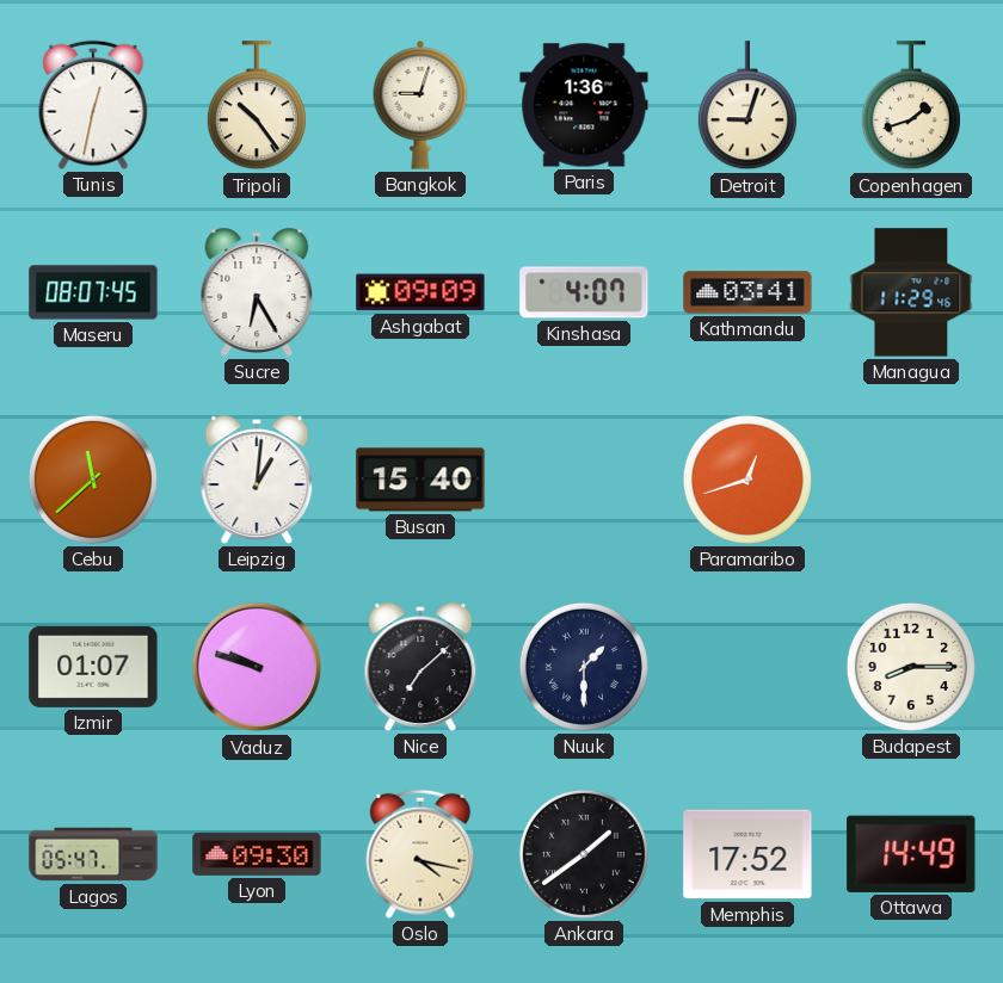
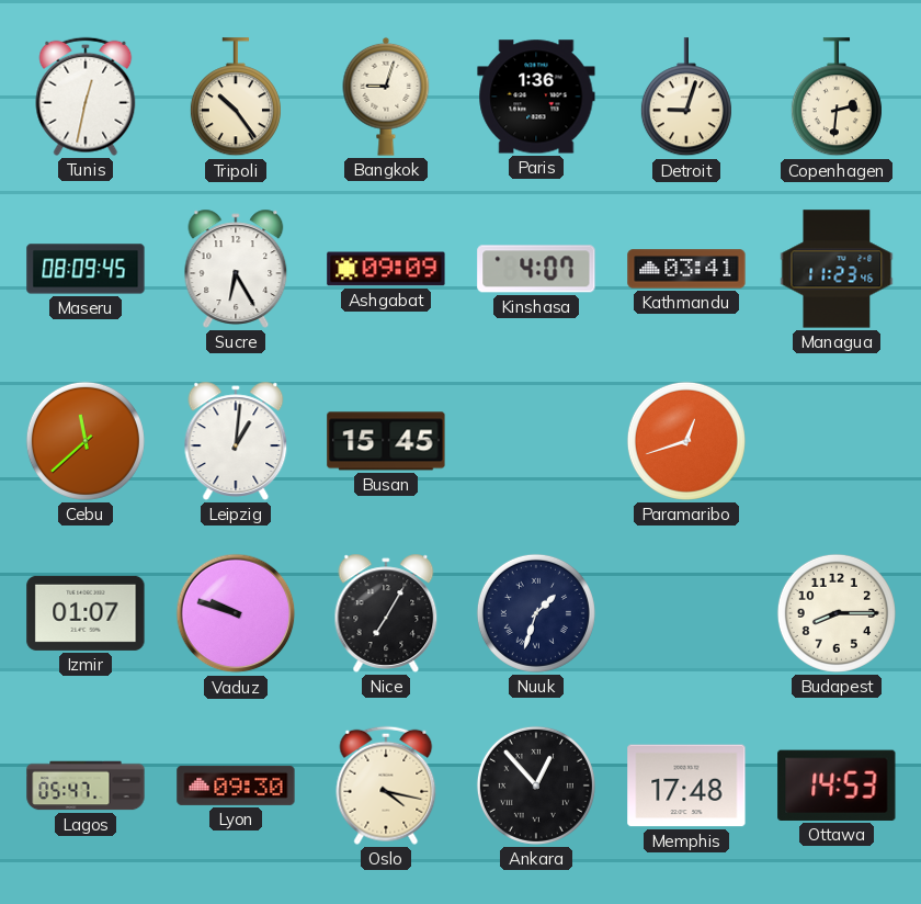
Copenhagen: 1:42 -> 2:31 (837, 98)
Maseru: 08:07 -> 08:09 (86, 269)
Managua: 11:29 -> 11:23 (837, 269)
Busan: 15:40 -> 15:45 (386, 441)
Nice: 7:08 -> 7:05 (386, 613)
Nuuk: 1:30 -> 1:33 (536, 613)
Ankara: 1:39 -> 12:53 (536, 786)
Memphis: 17:52 -> 17:48 (686, 786)
Ottawa: 14:49 -> 14:53 (837, 786)
